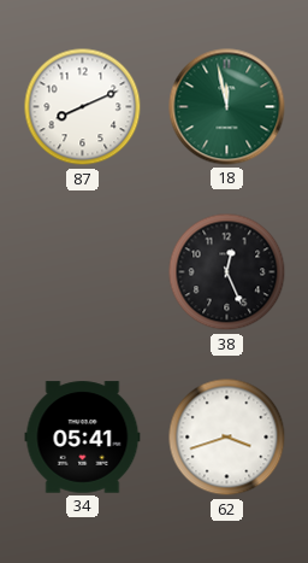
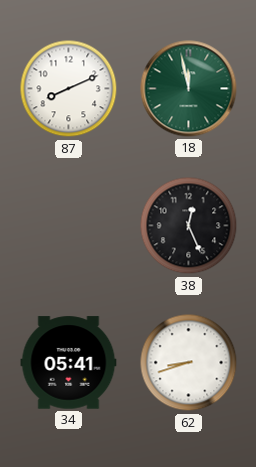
62: 3:42 -> 8:42 (189, 363)
